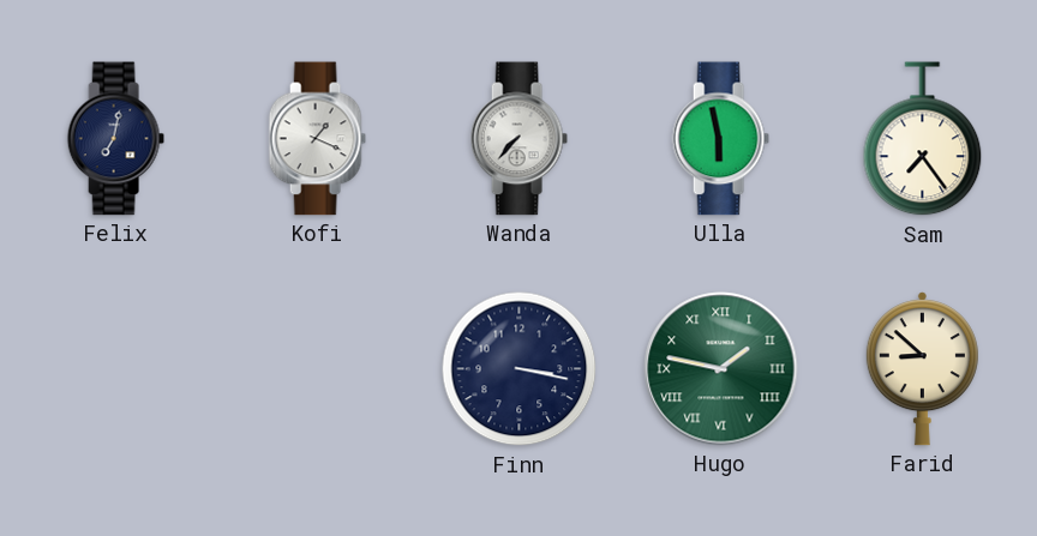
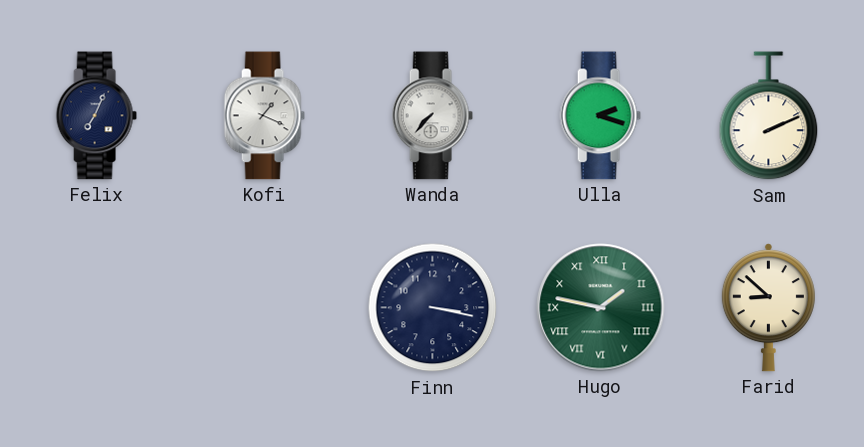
Felix: 7:02 -> 7:04 (96, 116)
Ulla: 5:58 -> 2:18 (600, 116)
Sam: 7:24 -> 2:11 (769, 116)
